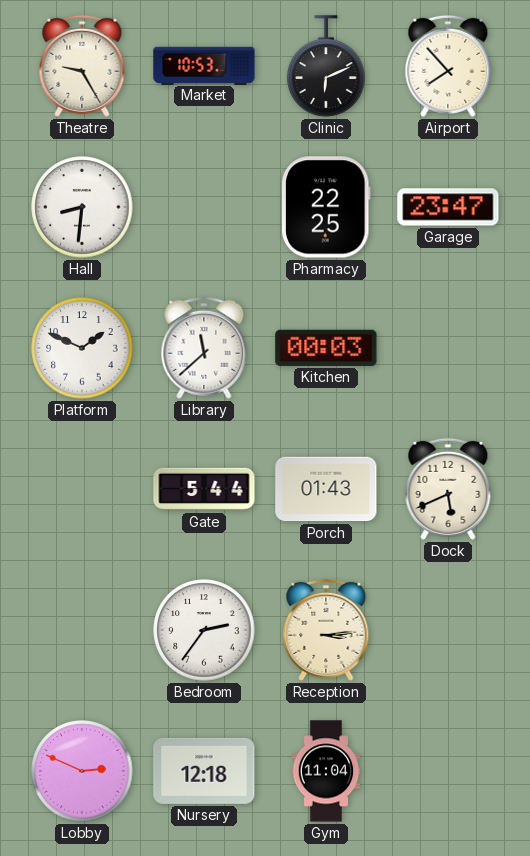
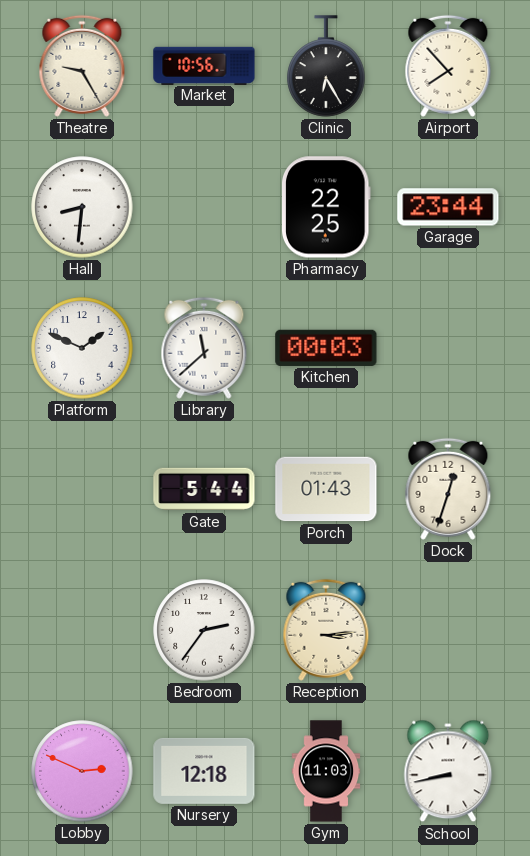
Market: 10:53 -> 10:56 (204, 65)
Clinic: 6:11 -> 6:25 (326, 66)
Garage: 23:47 -> 23:44 (448, 207)
Dock: 5:41 -> 12:33 (448, 489)
Gym: 11:04 -> 11:03 (326, 771)
School: none -> 8:43 (448, 771)
